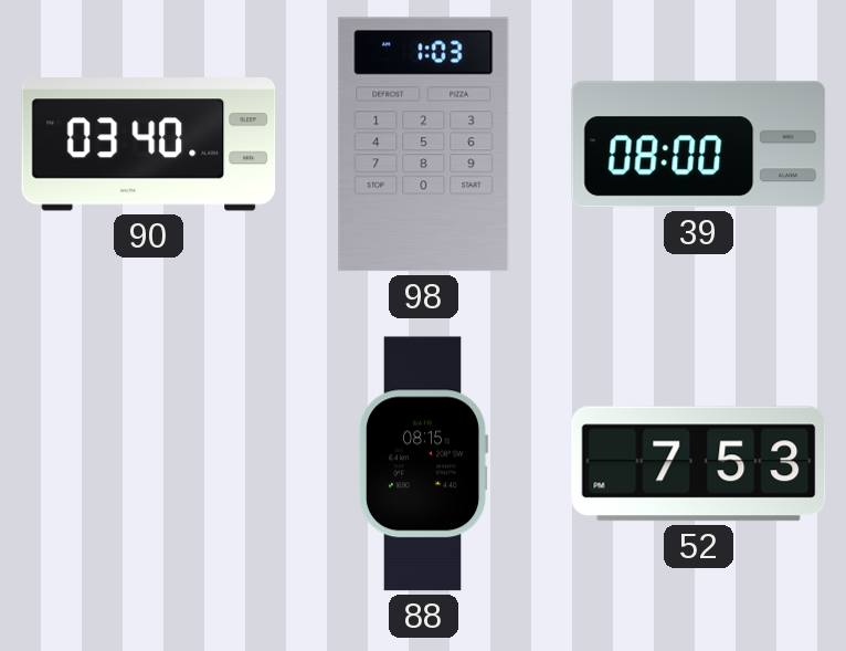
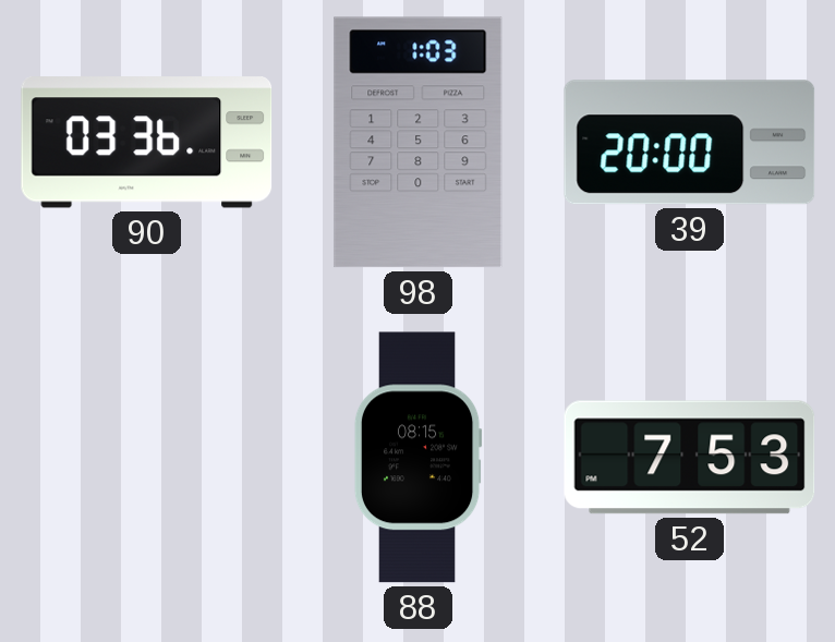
90: 03:40 -> 03:36 (147, 143)
39: 08:00 -> 20:00 (690, 143)
